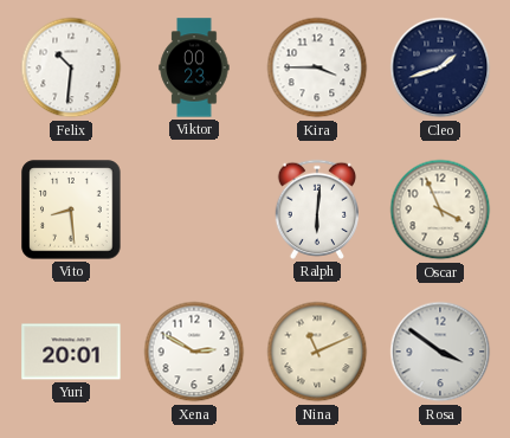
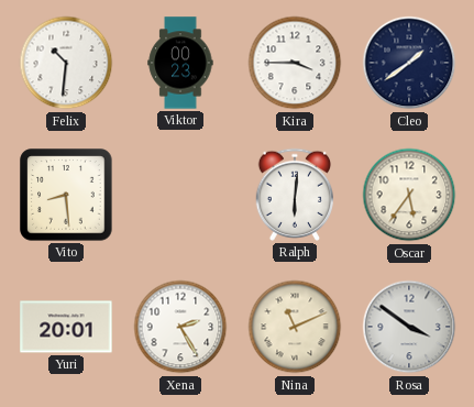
Cleo: 1:42 -> 1:39 (409, 63)
Oscar: 3:56 -> 5:36 (409, 195)
Xena: 2:50 -> 2:25 (180, 327)
